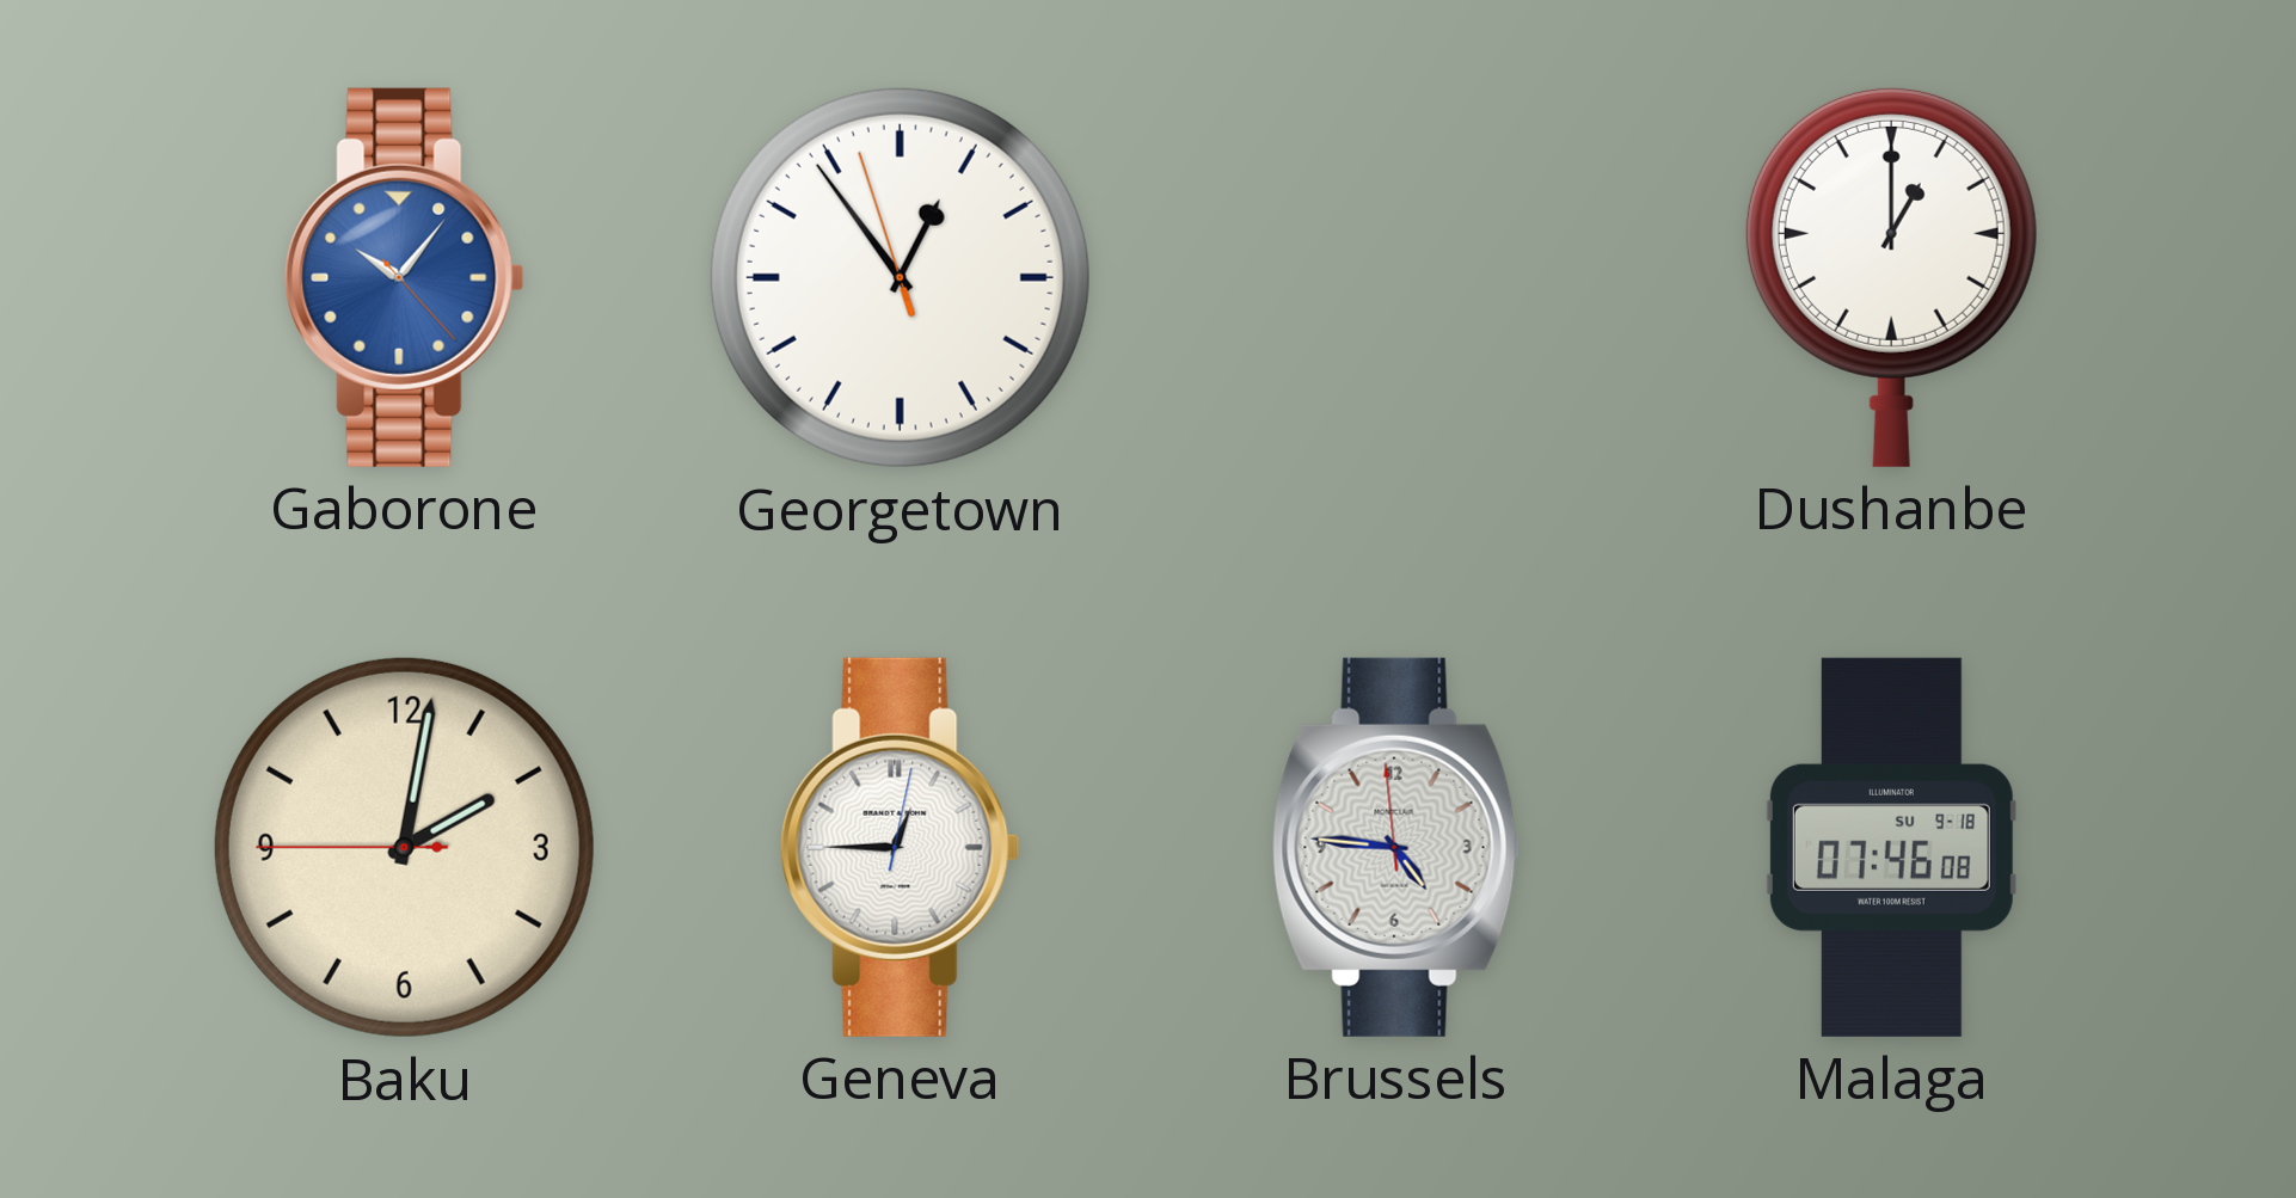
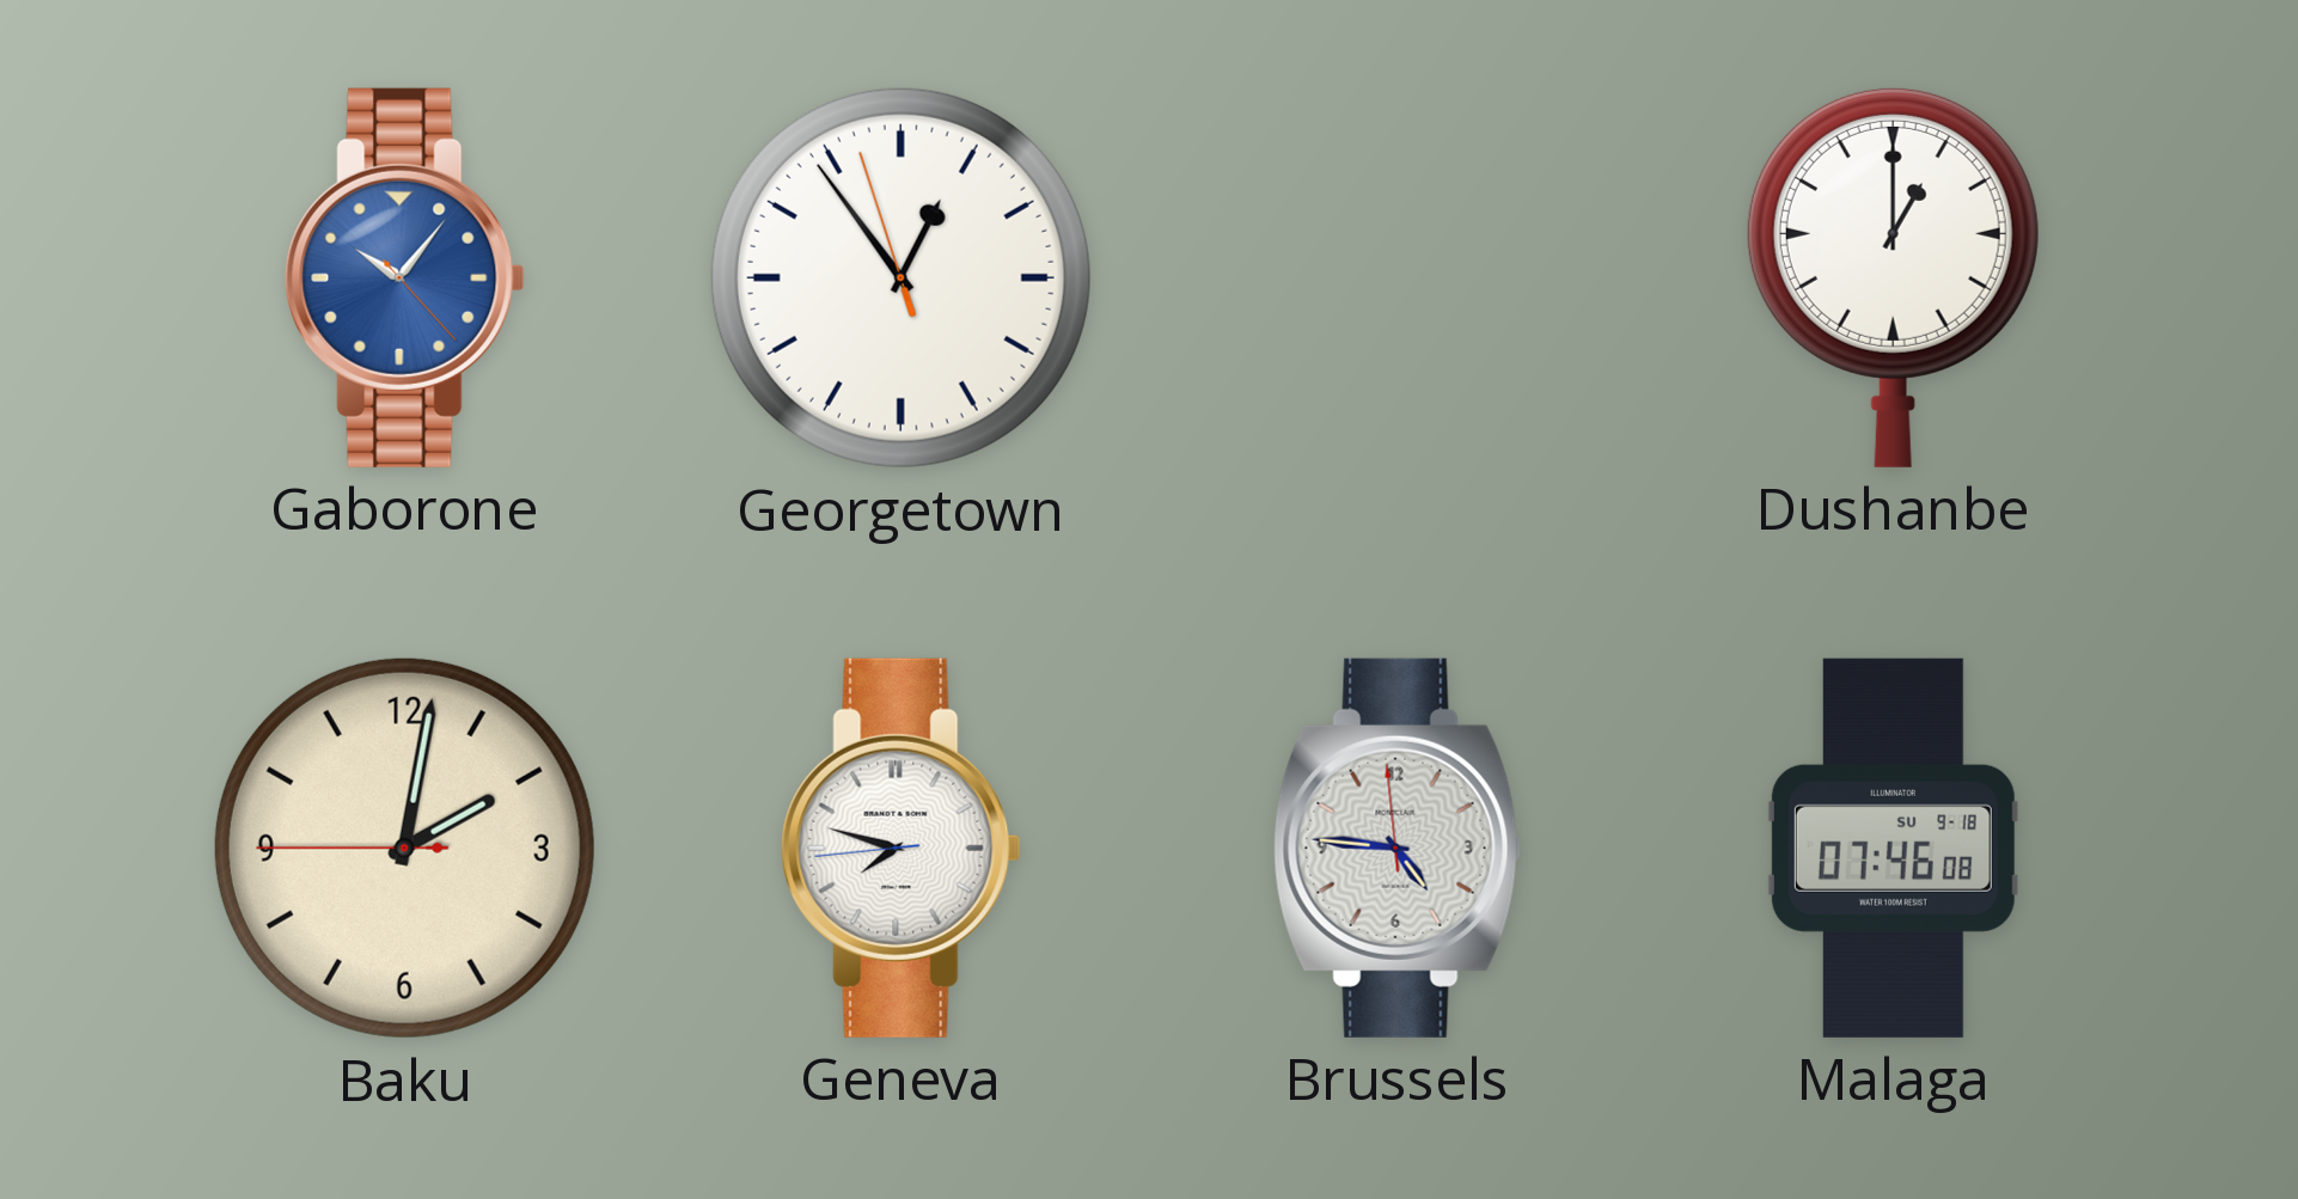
Geneva: 12:45 -> 7:47 (902, 848)
